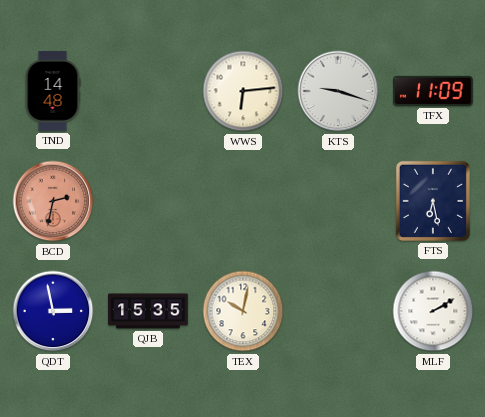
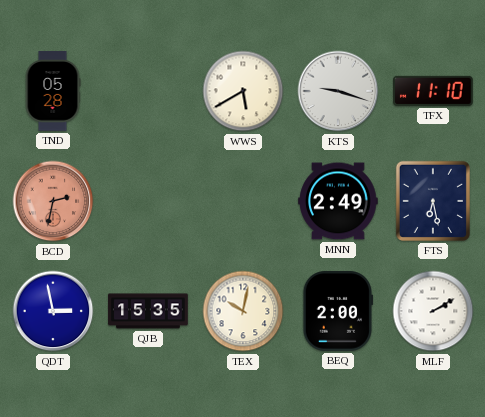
TND: 14:48 -> 05:28 (53, 91)
WWS: 6:14 -> 5:40 (243, 91)
TFX: 11:09 -> 11:10 (433, 91)
MNN: none -> 2:49 (338, 201)
BEQ: none -> 2:00 (337, 311)
